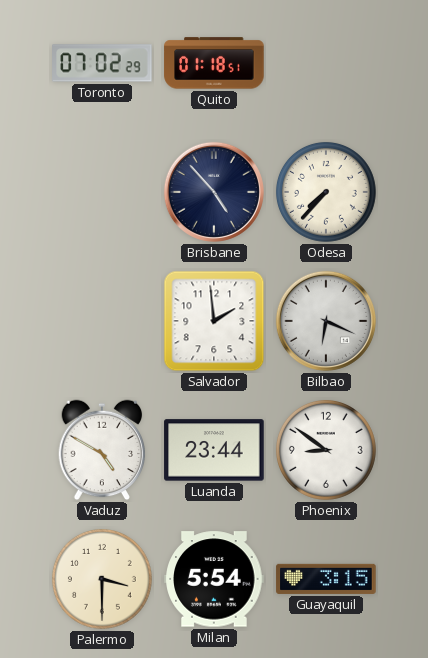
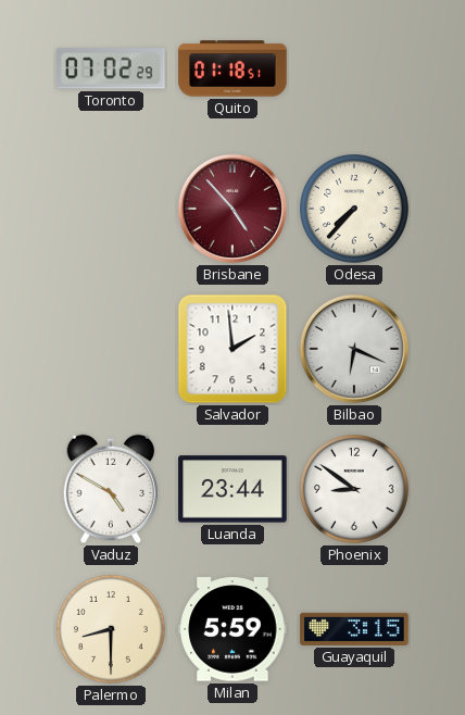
Brisbane dial: navy -> burgundy (232, 209)
Palermo: 3:30 -> 8:30 (111, 629)
Milan: 5:54 -> 5:59 (232, 629)
